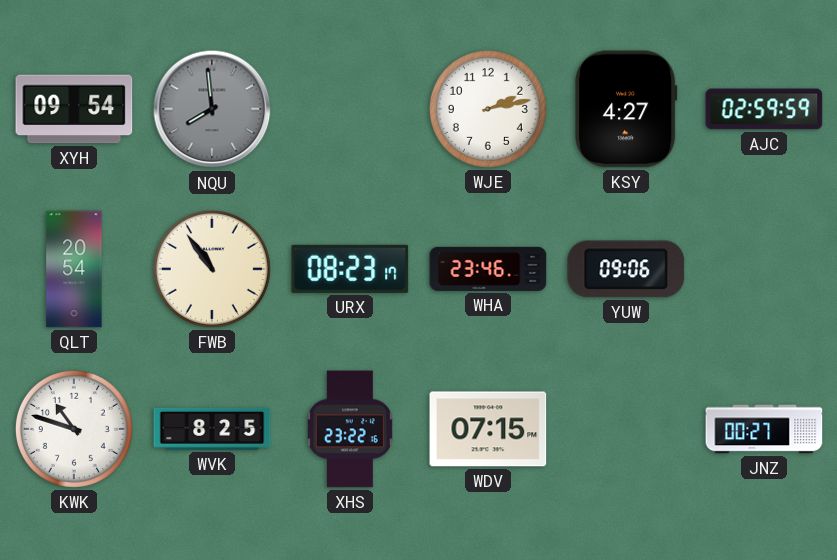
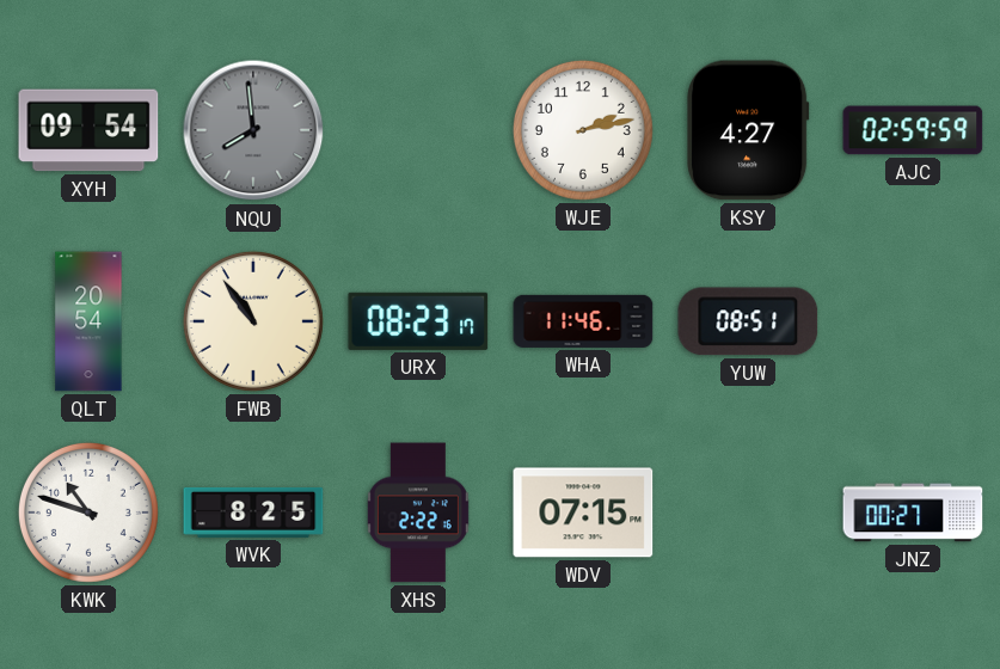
WHA: 23:46 -> 11:46 (583, 321)
YUW: 09:06 -> 08:51 (748, 321)
XHS: 23:22 -> 2:22 (418, 513)
